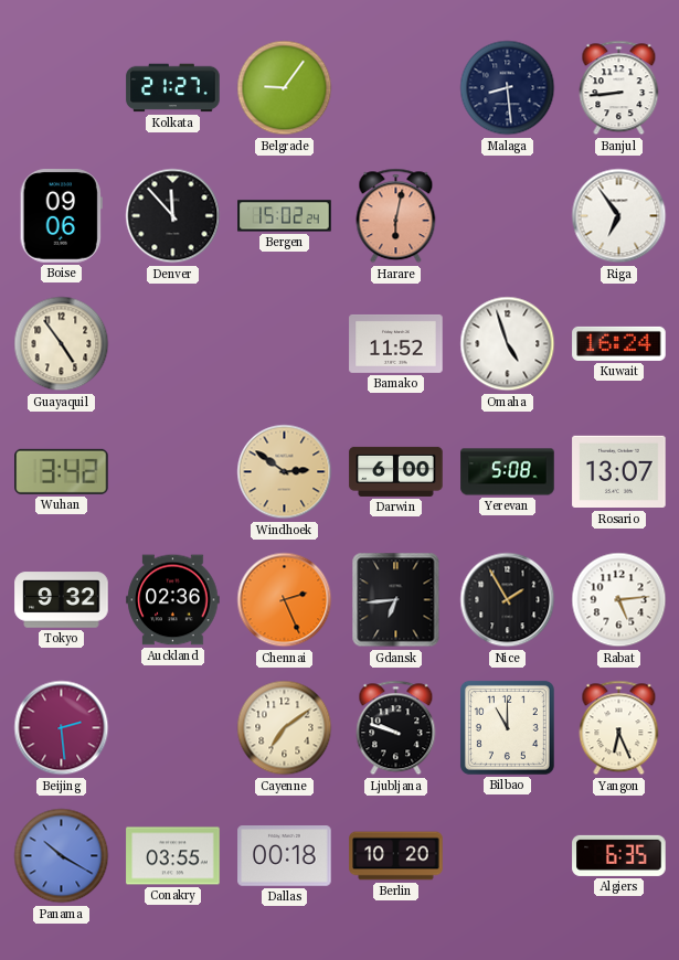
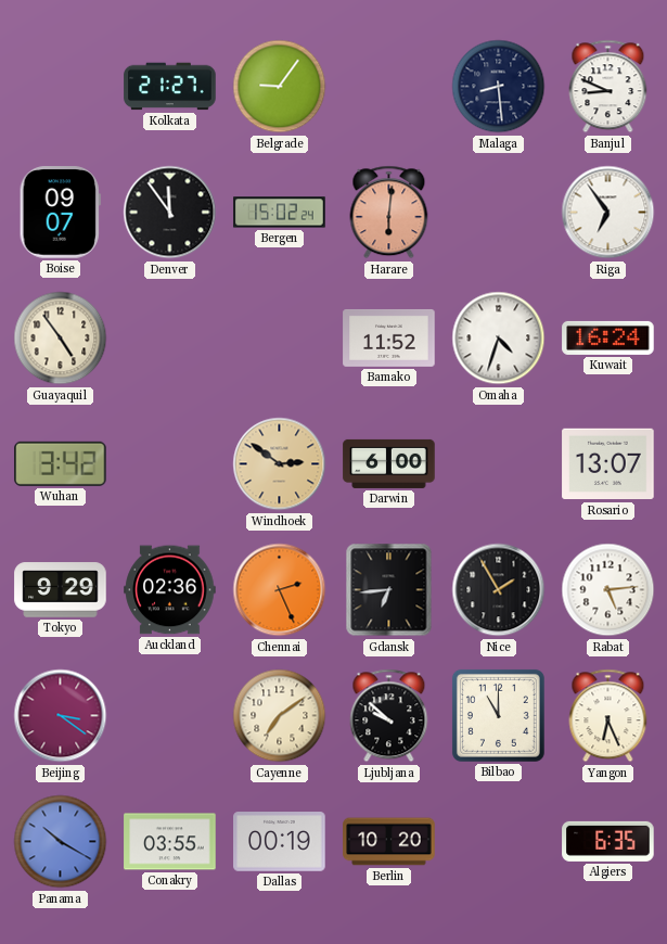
Banjul: 8:44 -> 8:49 (608, 87)
Boise: 09:06 -> 09:07 (60, 213)
Denver: 11:53 -> 11:54 (170, 213)
Harare: 6:02 -> 6:01 (389, 213)
Omaha: 4:57 -> 4:33 (499, 339)
Yerevan: 5:08 -> none (508, 472)
Tokyo: 9:32 -> 9:29 (61, 590)
Beijing: 2:29 -> 3:21 (61, 716)
Ljubljana: 9:48 -> 9:52 (389, 716)
Dallas: 00:18 -> 00:19 (280, 842)
